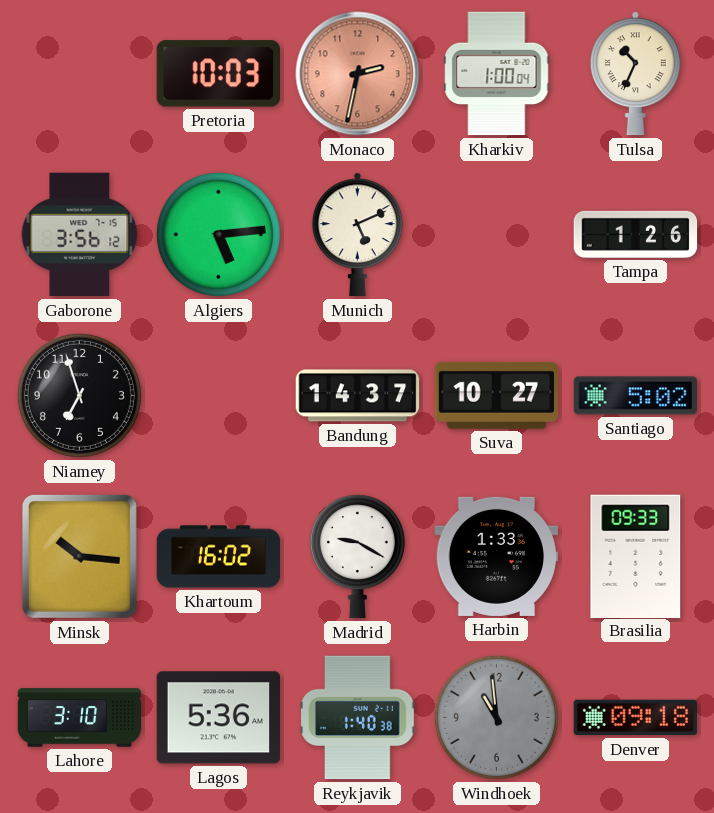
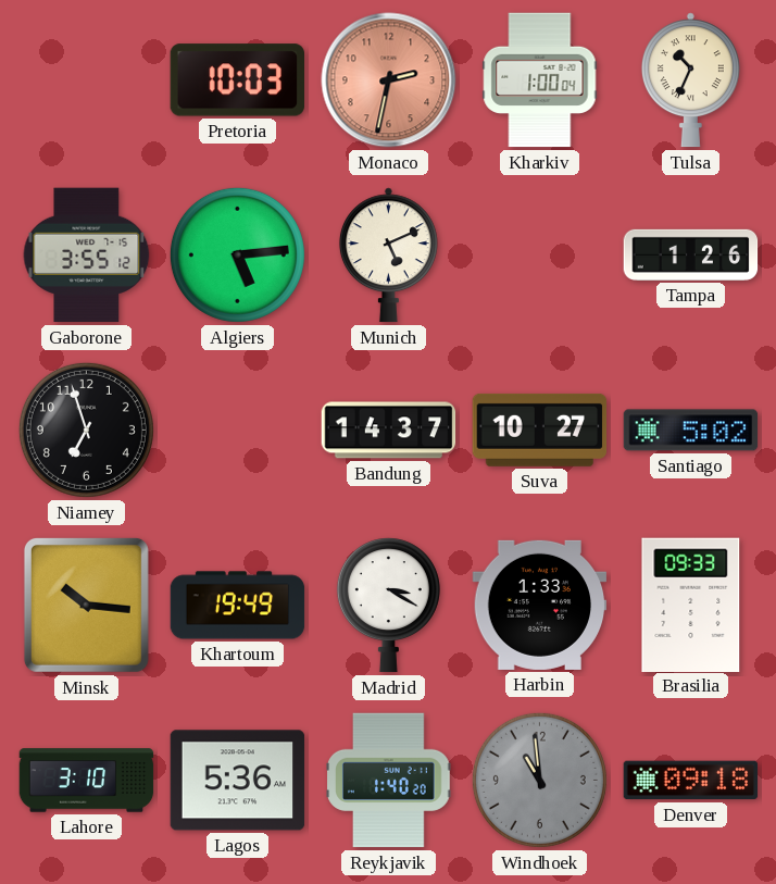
Gaborone: 3:56 -> 3:55 (87, 256)
Khartoum: 16:02 -> 19:49 (238, 606)
Madrid: 9:20 -> 3:20 (388, 606)
Reykjavik: 1:40:38 -> 1:40:20 (389, 781)
